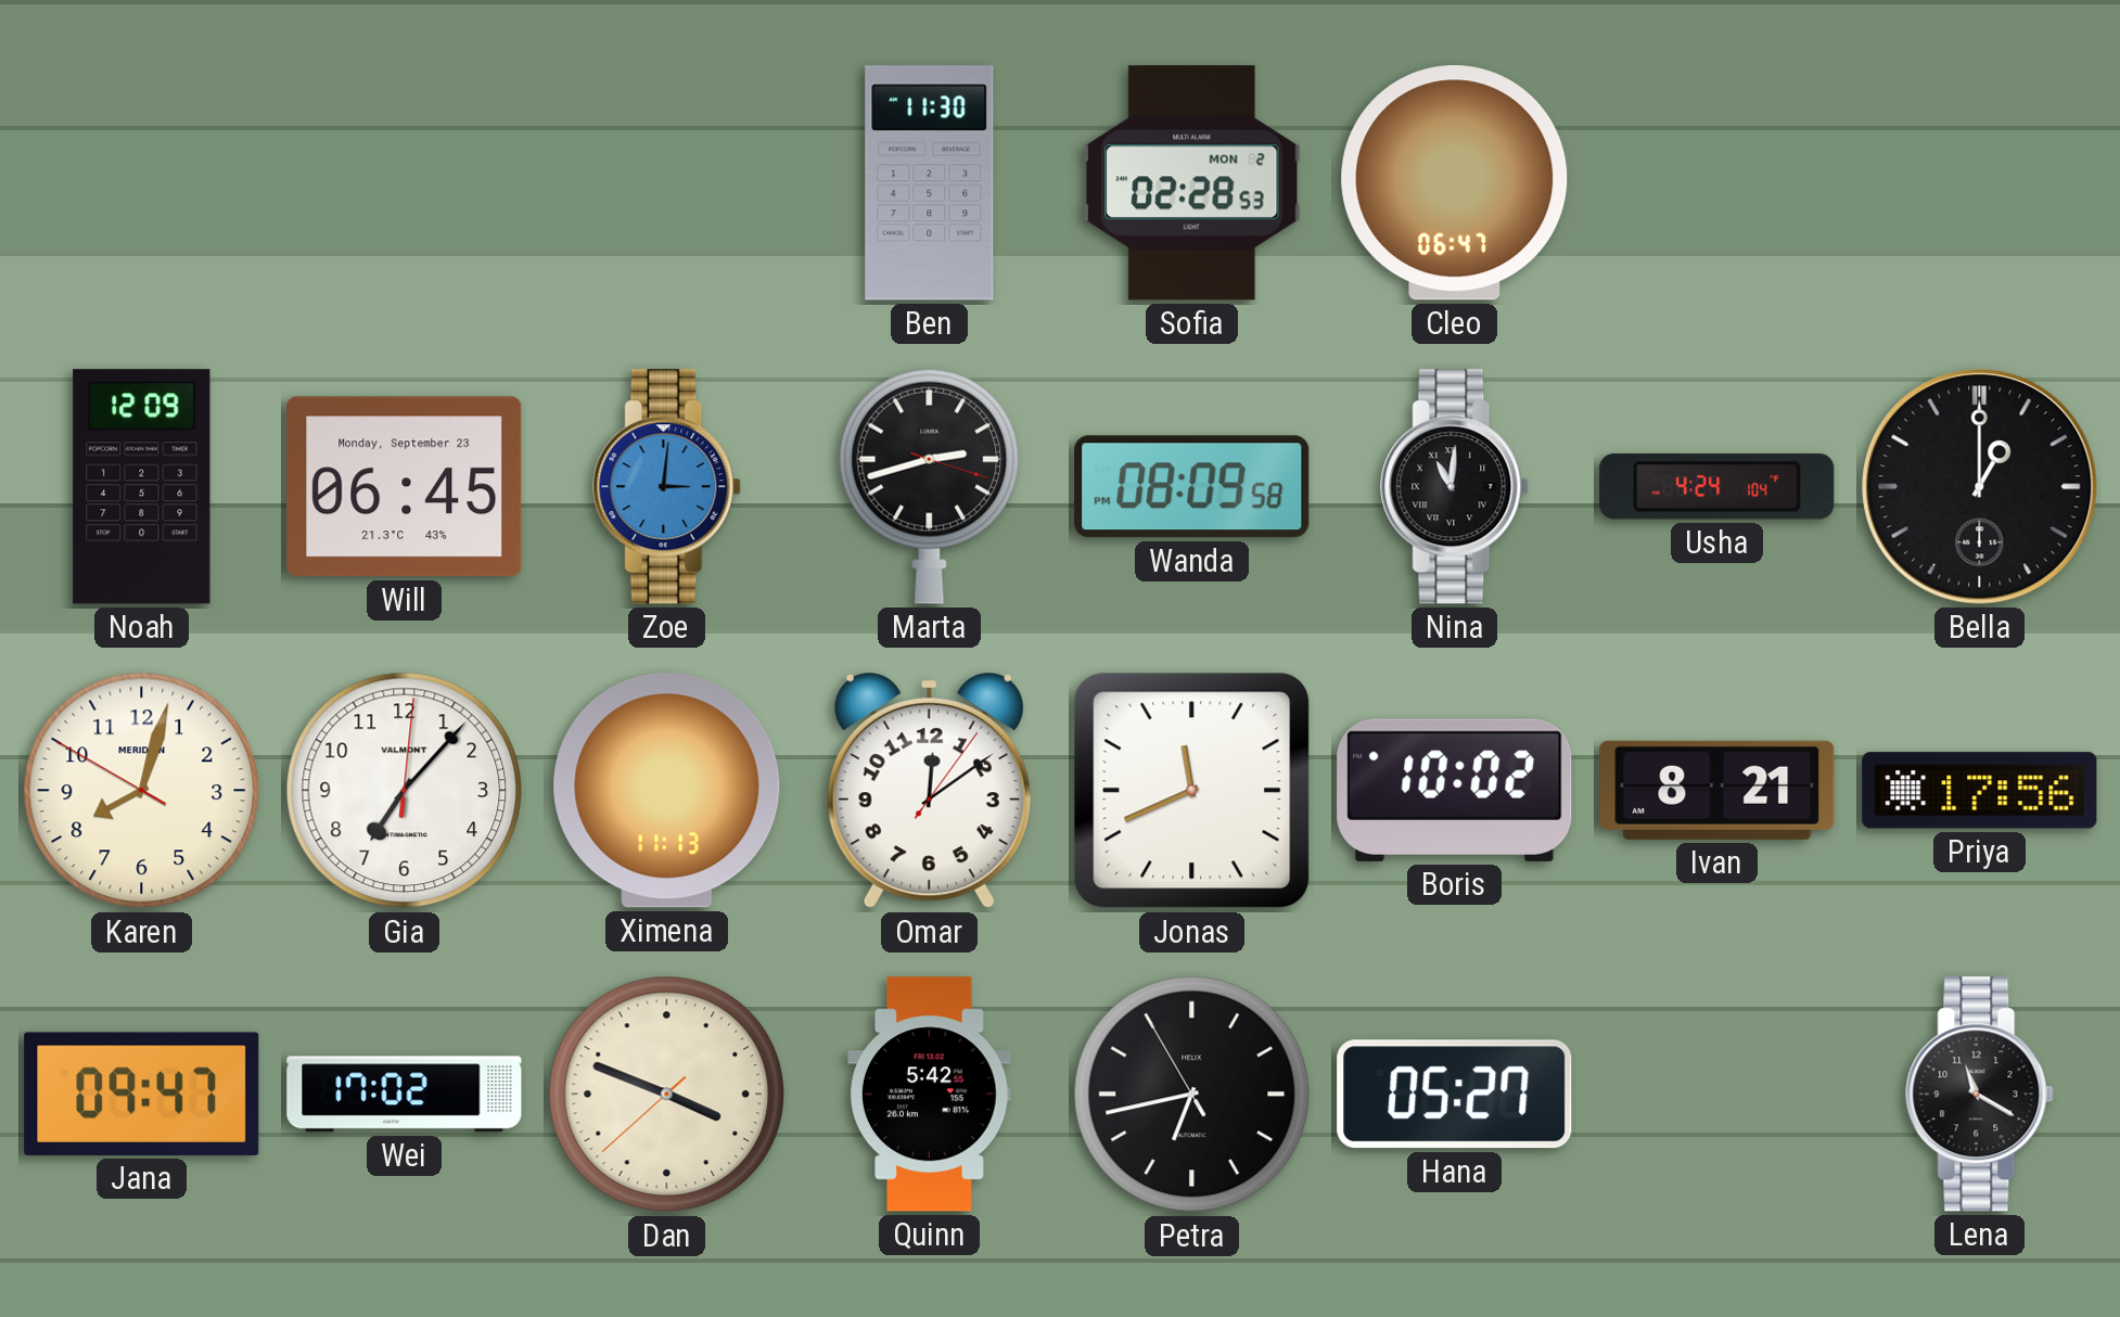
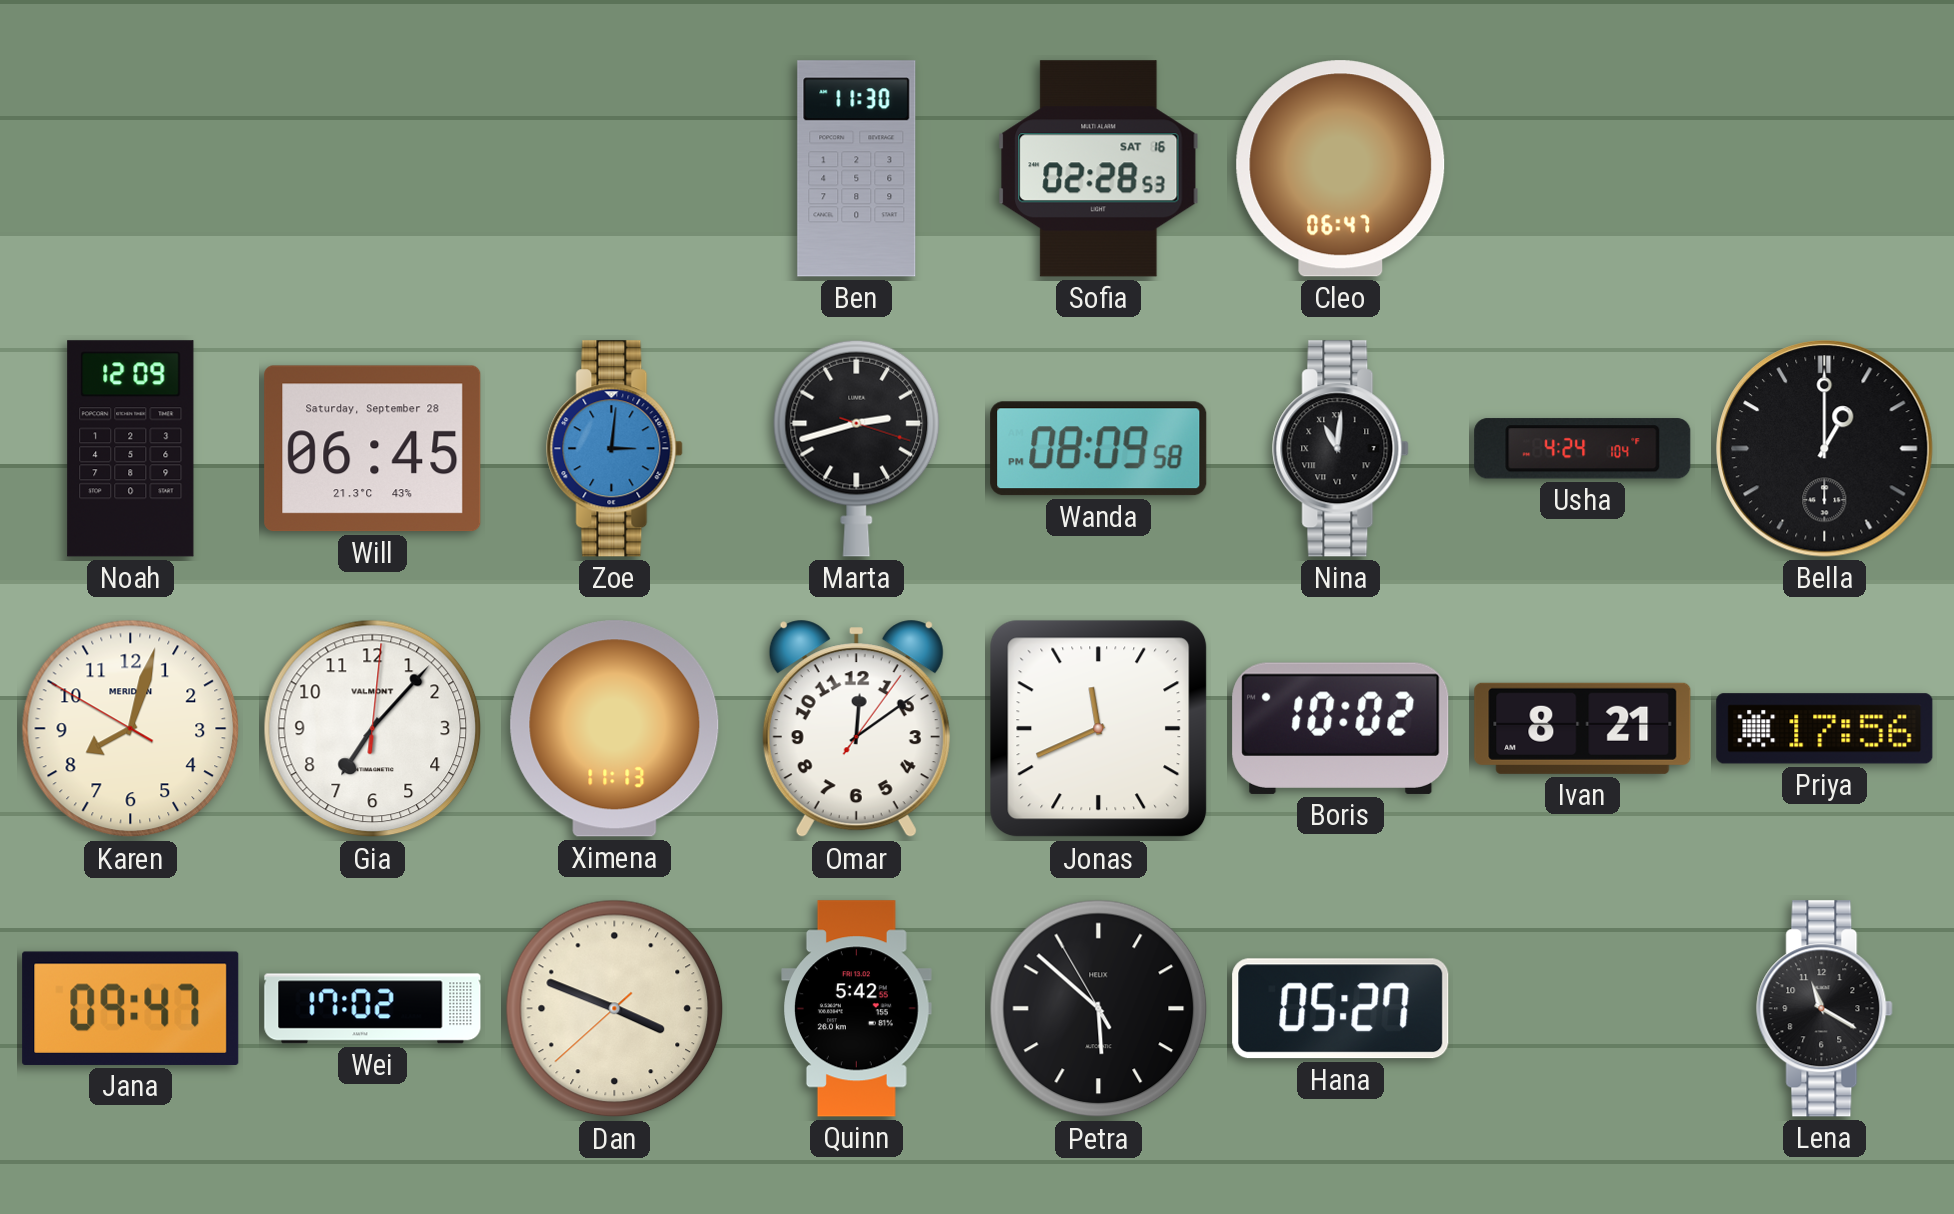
Sofia date: MON 2 -> SAT 16 (1099, 169)
Will date: Monday, September 23 -> Saturday, September 28 (373, 449)
Petra: 6:42 -> 5:51 (1099, 1009)
